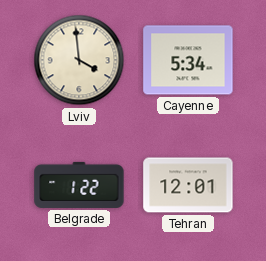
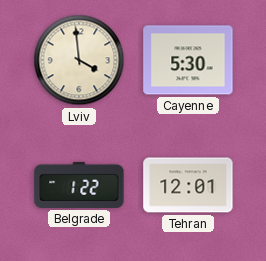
Cayenne: 5:34 -> 5:30 (188, 60)
